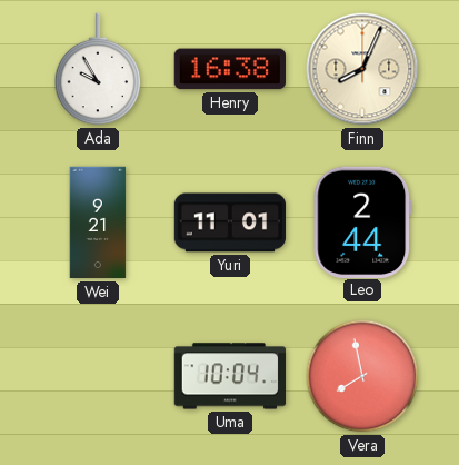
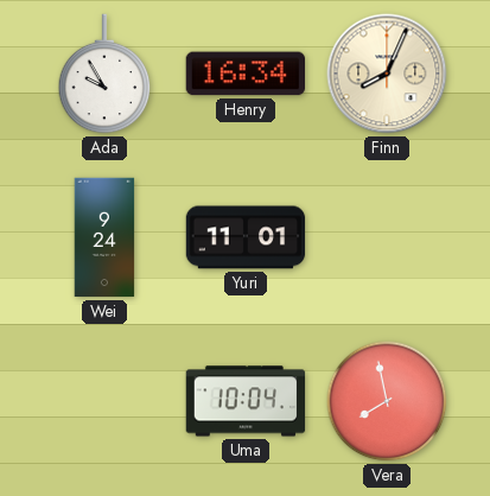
Henry: 16:38 -> 16:34 (244, 74)
Wei: 9:21 -> 9:24 (104, 237)
Leo: 2:44 -> none (362, 221)
